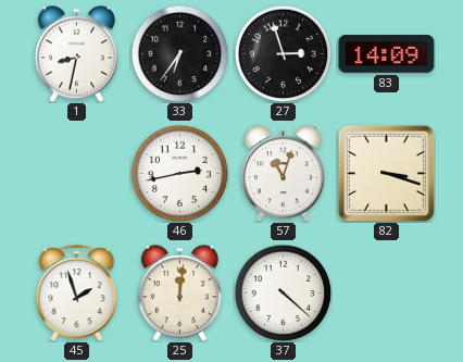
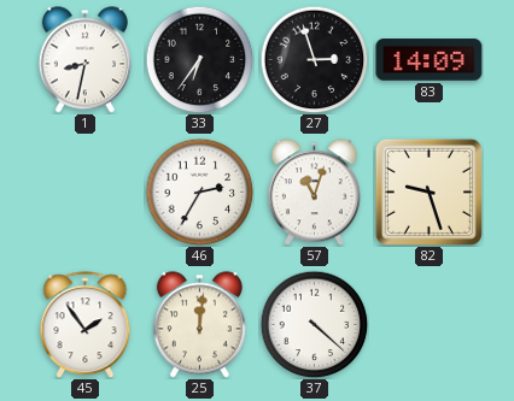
46: 2:43 -> 2:35 (199, 191)
82: 3:18 -> 9:27 (428, 191)
45: 1:57 -> 1:54 (86, 325)
